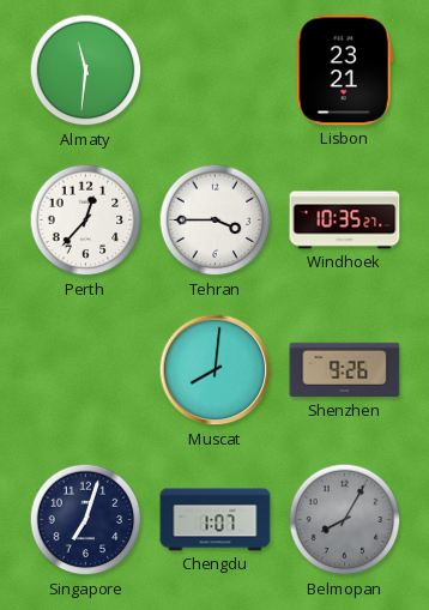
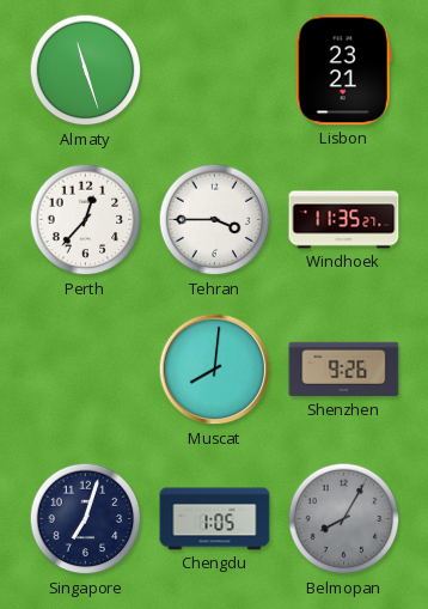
Almaty: 11:31 -> 11:27 (86, 71)
Windhoek: 10:35 -> 11:35 (344, 220)
Chengdu: 1:07 -> 1:05 (215, 519)
